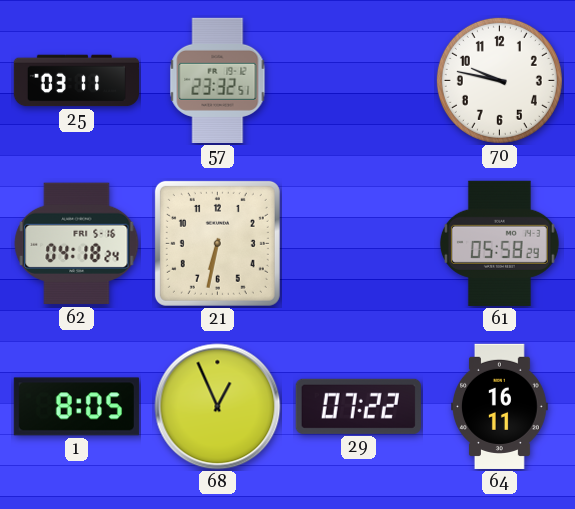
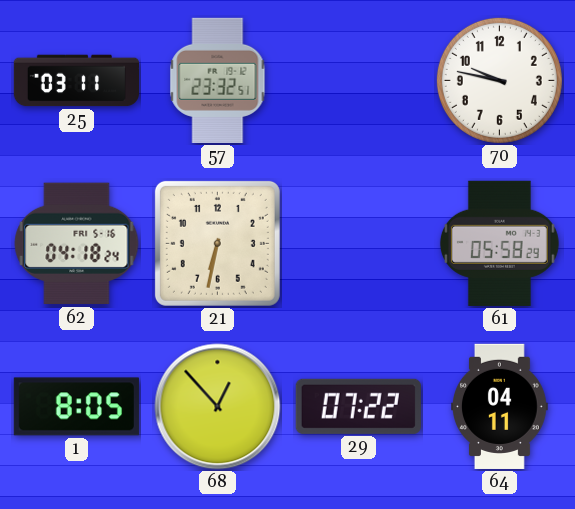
68: 12:56 -> 12:53 (218, 407)
64: 16:11 -> 04:11 (500, 406)
